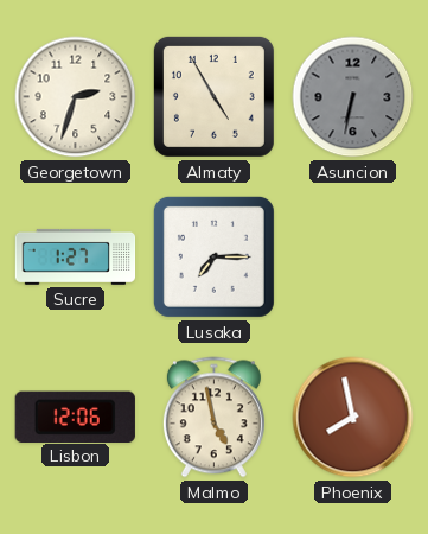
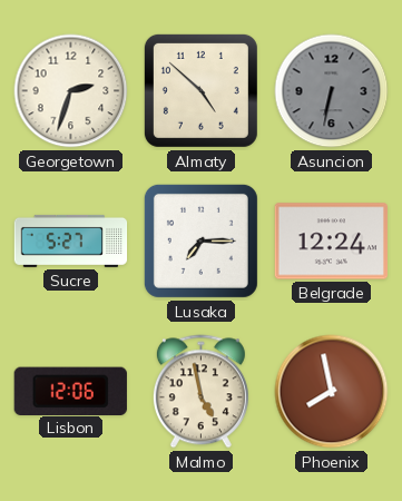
Almaty: 4:55 -> 4:52 (200, 90)
Sucre: 1:27 -> 5:27 (71, 240)
Belgrade: none -> 12:24 (331, 242)
